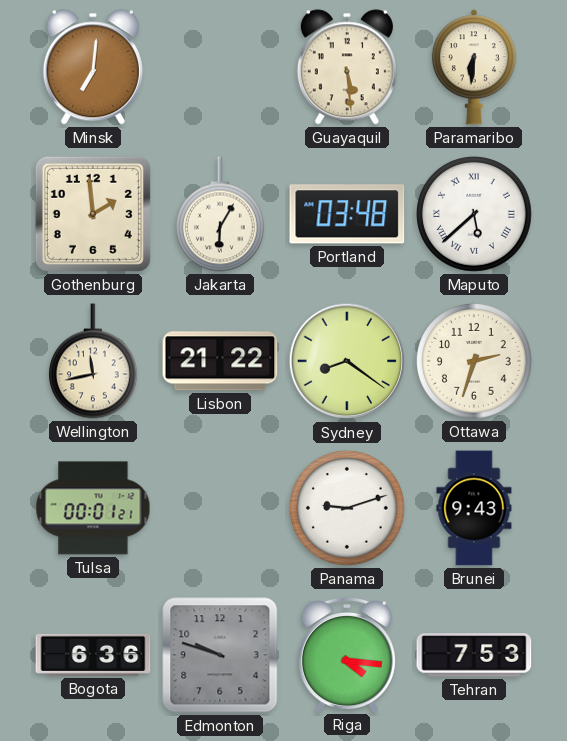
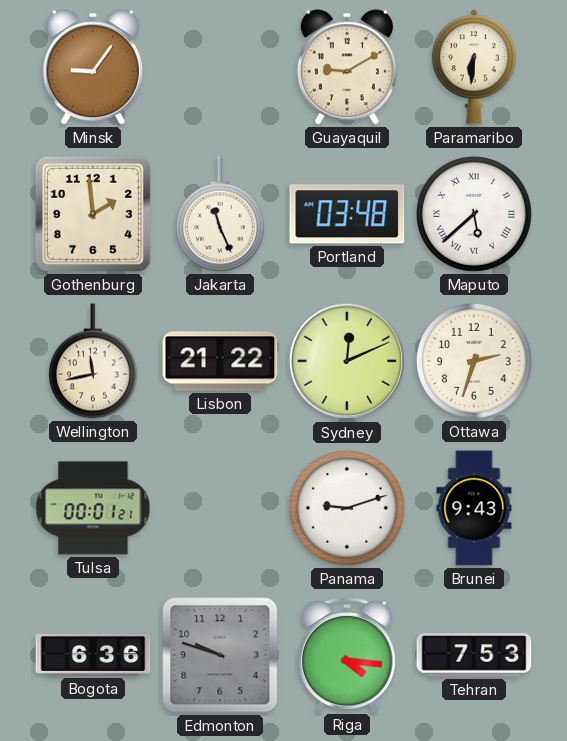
Minsk: 7:01 -> 9:06 (93, 67)
Guayaquil: 5:29 -> 9:10 (347, 67)
Jakarta: 6:05 -> 11:26 (220, 214)
Sydney: 8:21 -> 12:11 (347, 361)
